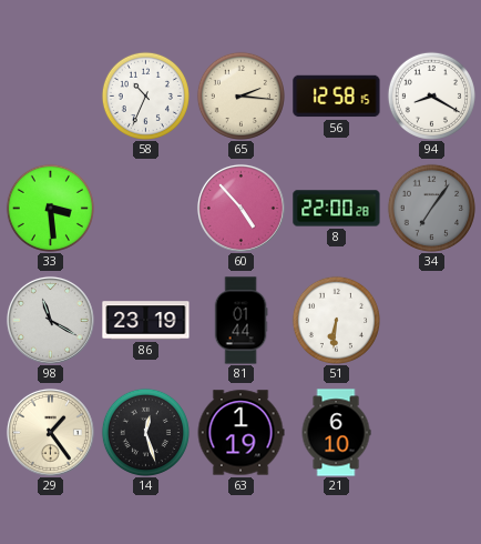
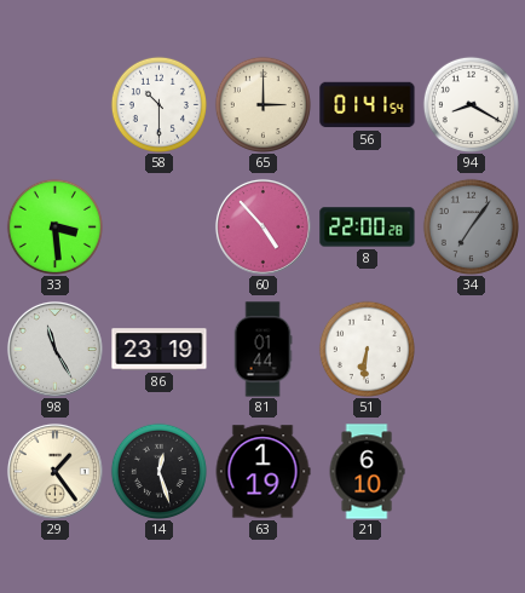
58: 10:34 -> 10:30 (158, 104)
65: 2:16 -> 3:00 (262, 104)
56: 12:58 -> 01:41 (368, 105)
98: 11:20 -> 11:25 (54, 349)
